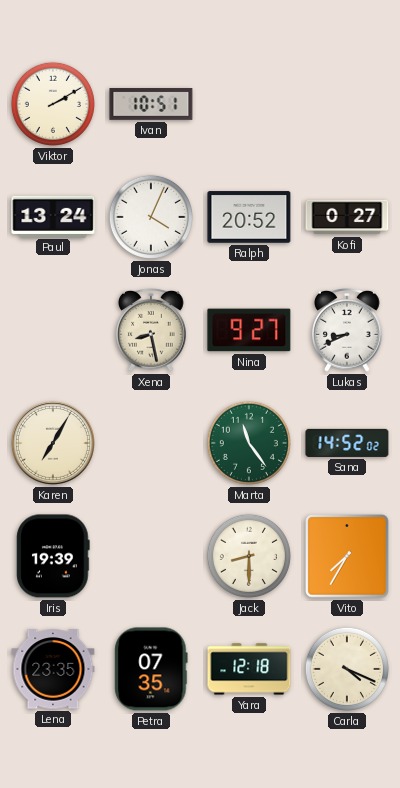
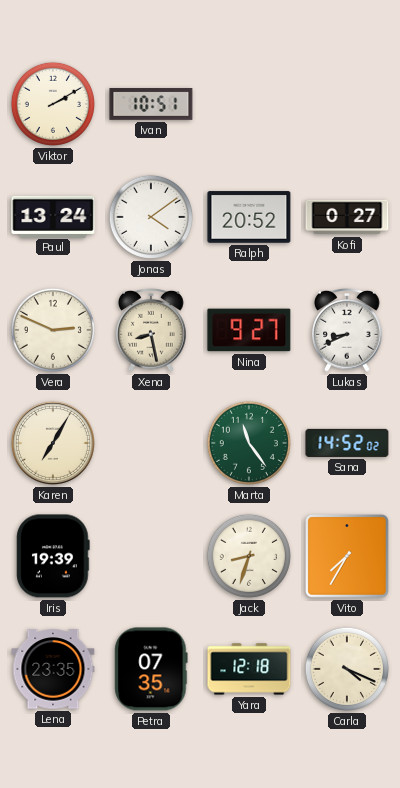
Jonas: 4:04 -> 4:09 (151, 217)
Vera: none -> 2:49 (53, 330)
Jack: 8:30 -> 8:33 (249, 556)
